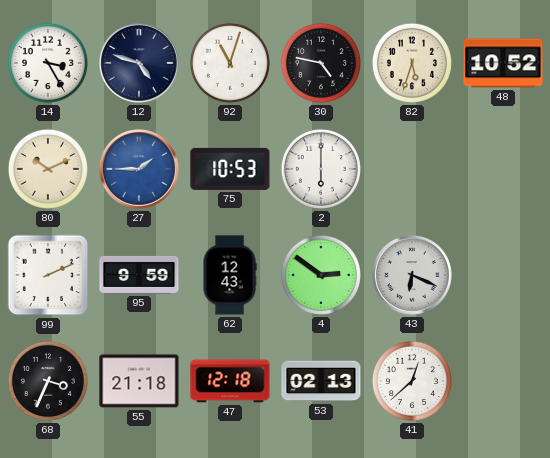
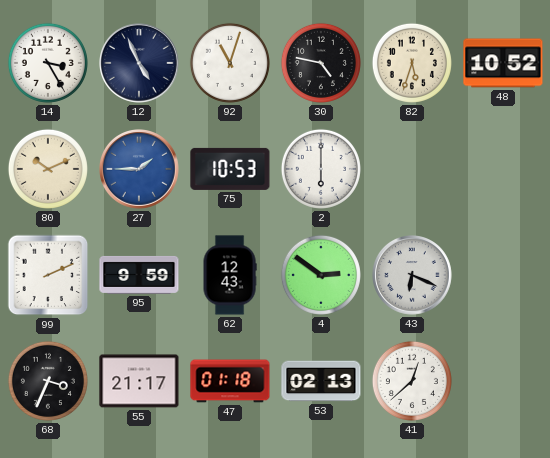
12: 4:48 -> 4:56 (140, 64)
55: 21:18 -> 21:17 (139, 381)
47: 12:18 -> 01:18 (230, 381)
